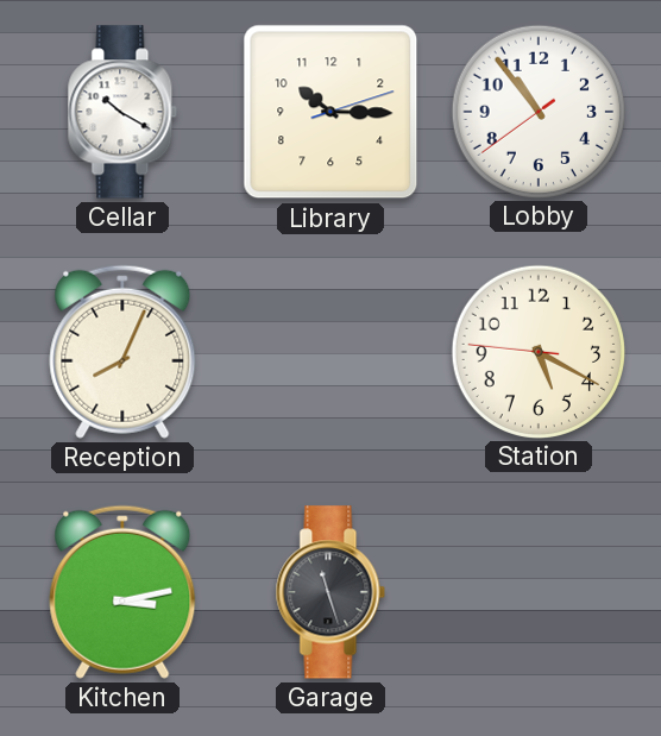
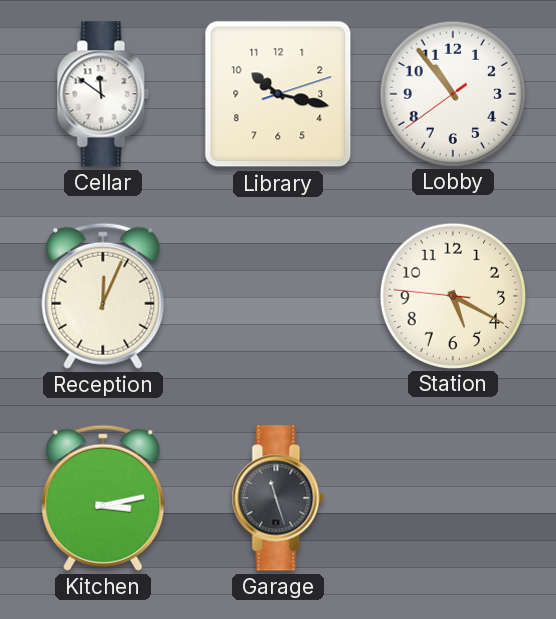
Cellar: 10:20 -> 11:51 (103, 94)
Library: 10:15 -> 10:17 (278, 94)
Reception: 8:04 -> 12:04 (103, 296)
